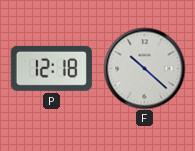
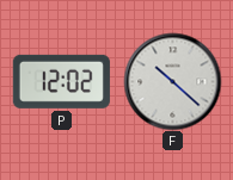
P: 12:18 -> 12:02 (61, 81)
